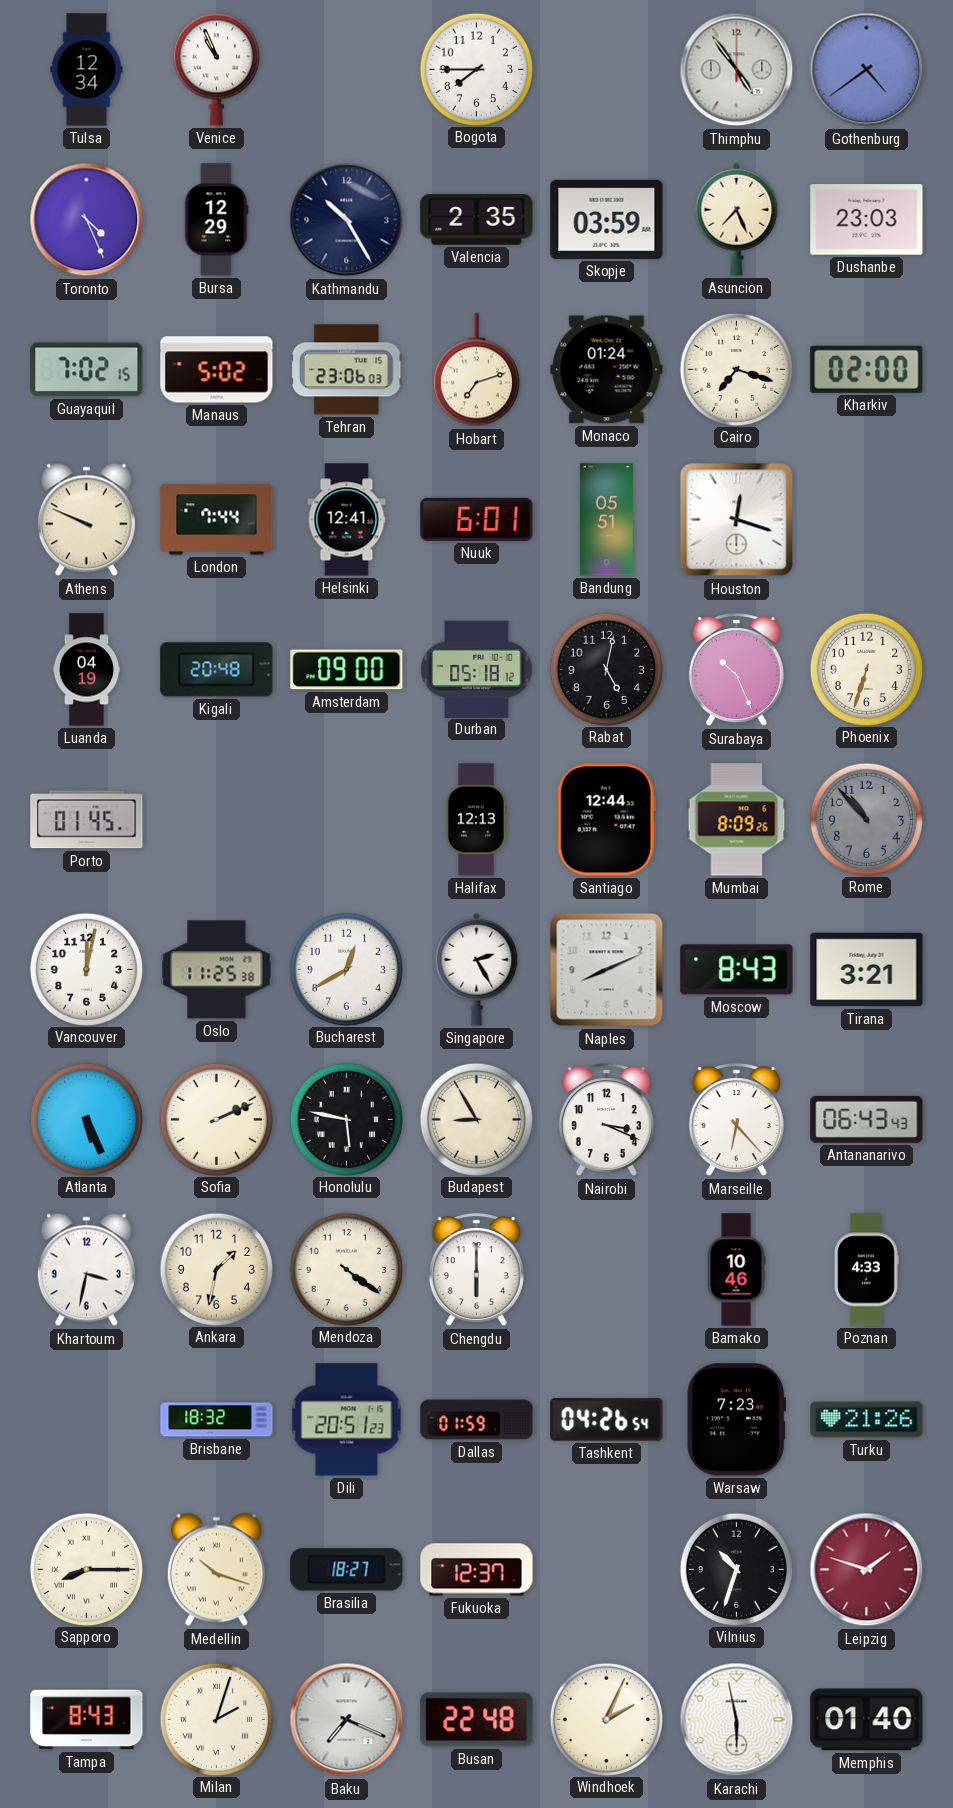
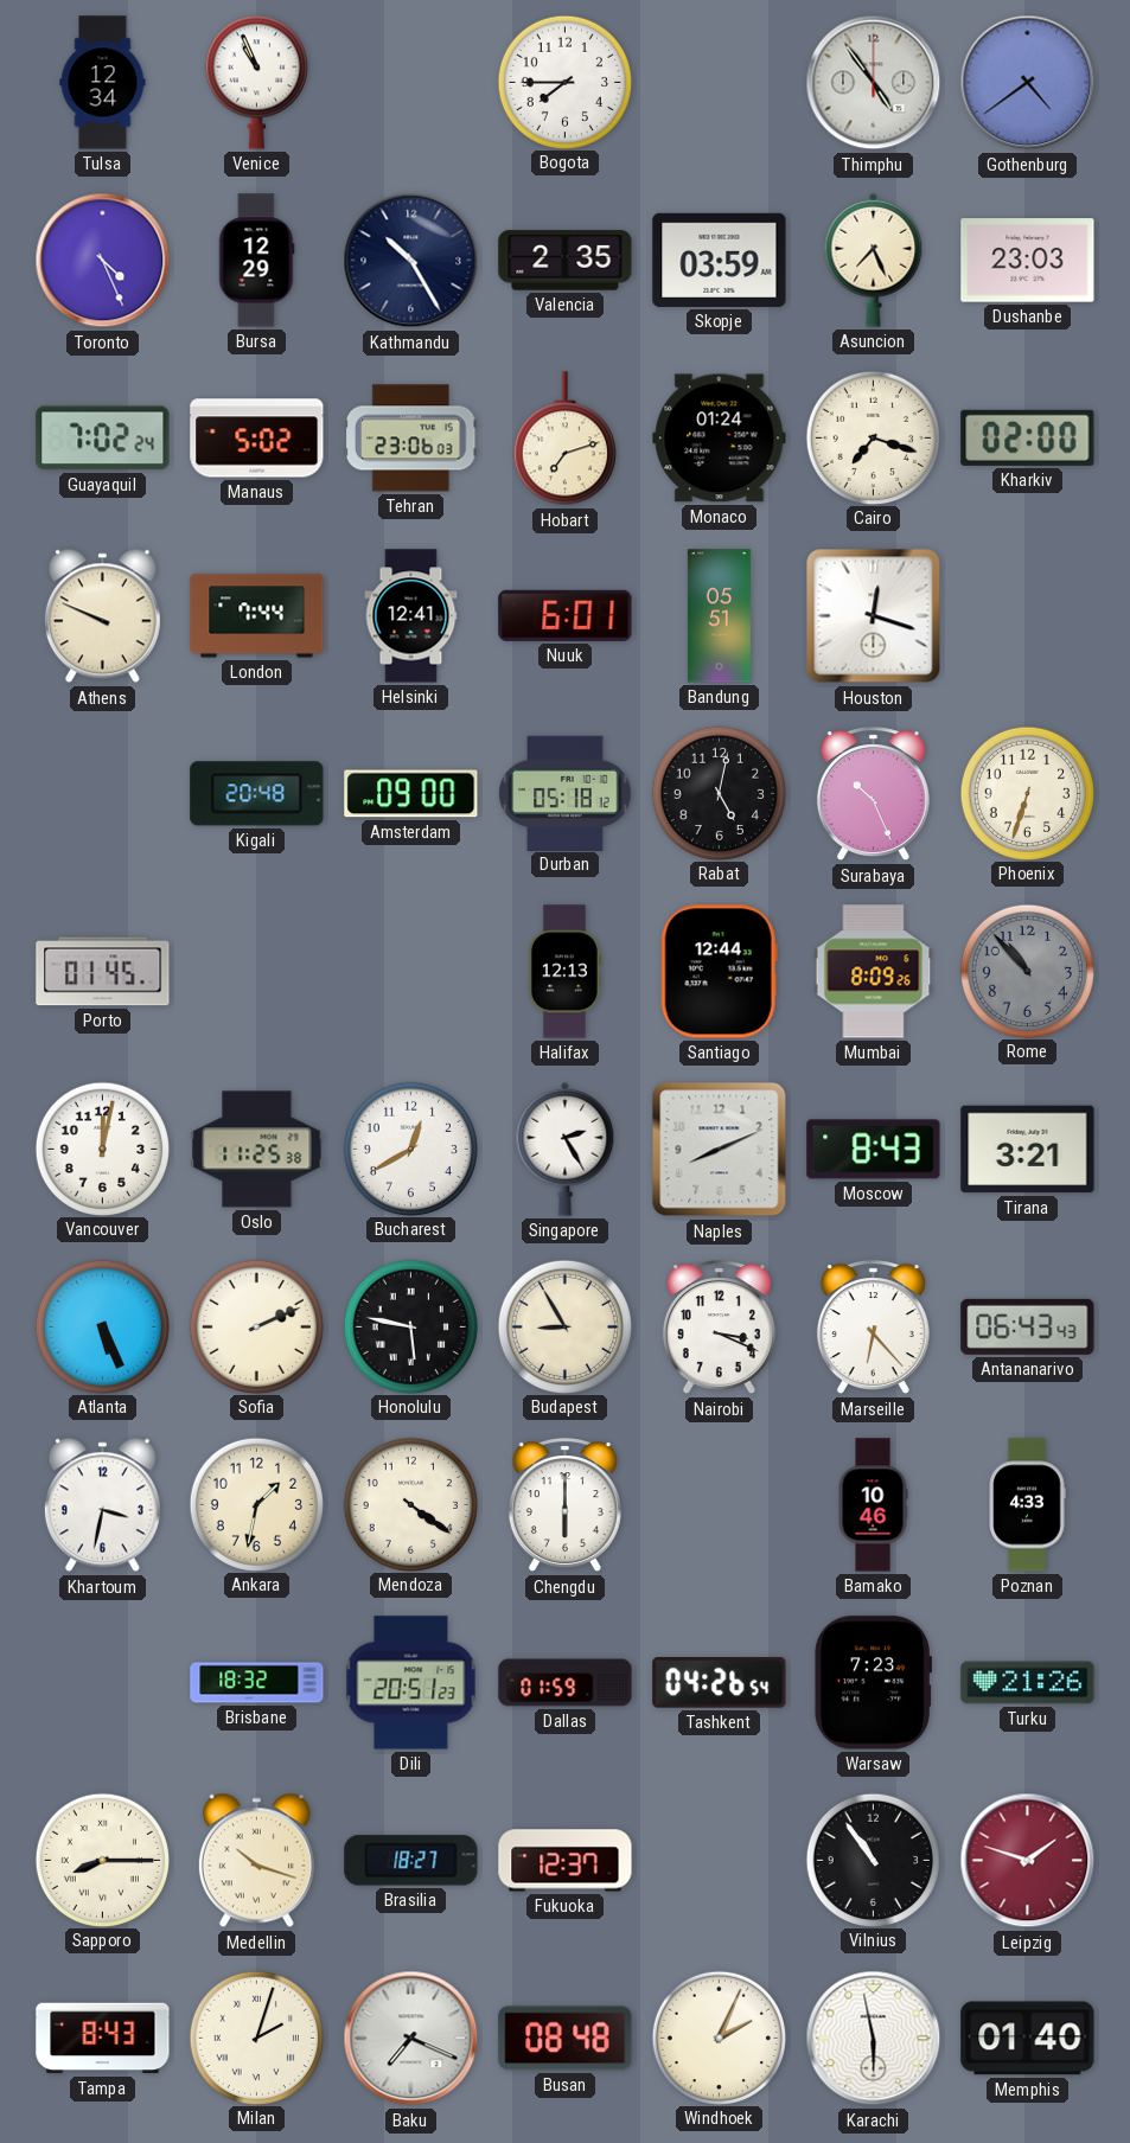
Guayaquil: 7:02:15 -> 7:02:24 (103, 439)
Luanda: 04:19 -> none (87, 670)
Vilnius: 10:33 -> 10:54 (873, 1860)
Busan: 22:48 -> 08:48 (566, 2039)
